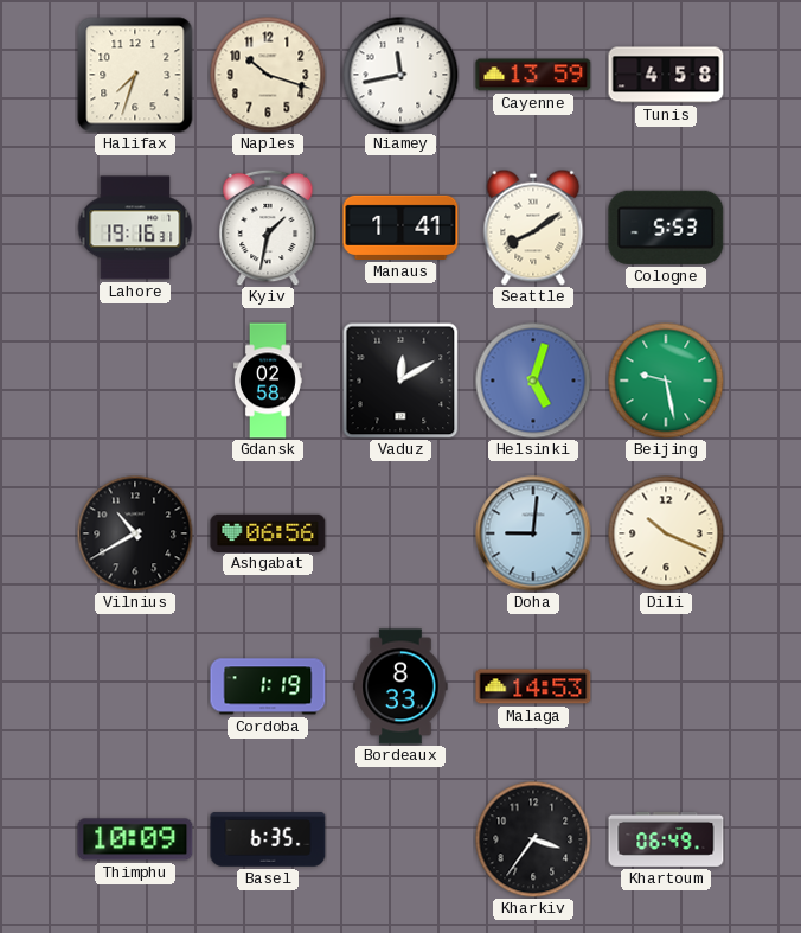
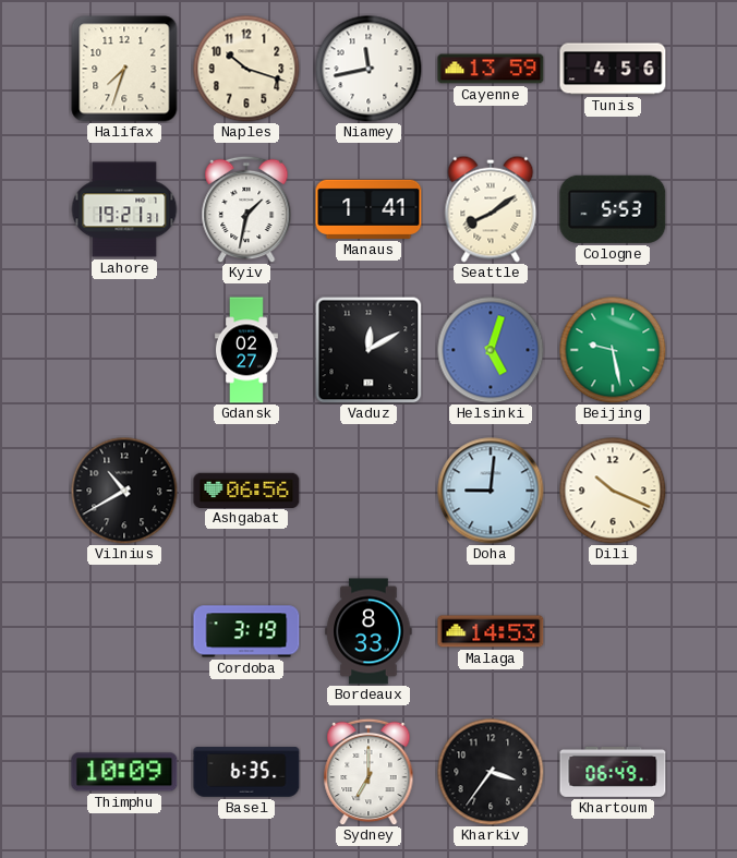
Tunis: 4:58 -> 4:56 (613, 69)
Lahore: 19:16 -> 19:21 (124, 209)
Gdansk: 02:58 -> 02:27 (246, 350)
Cordoba: 1:19 -> 3:19 (246, 631)
Sydney: none -> 7:00 (368, 772)
